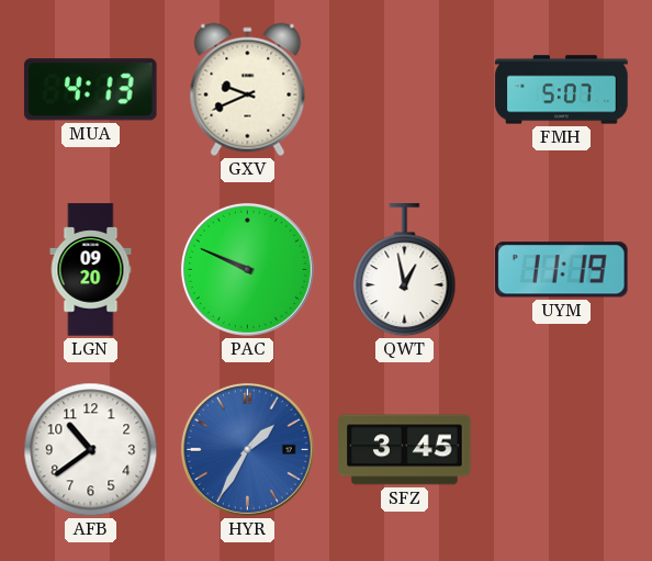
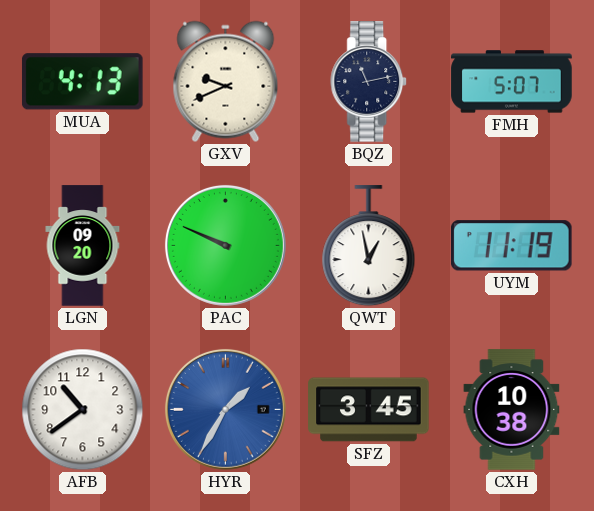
BQZ: none -> 11:13 (369, 82)
CXH: none -> 10:38 (512, 410)
